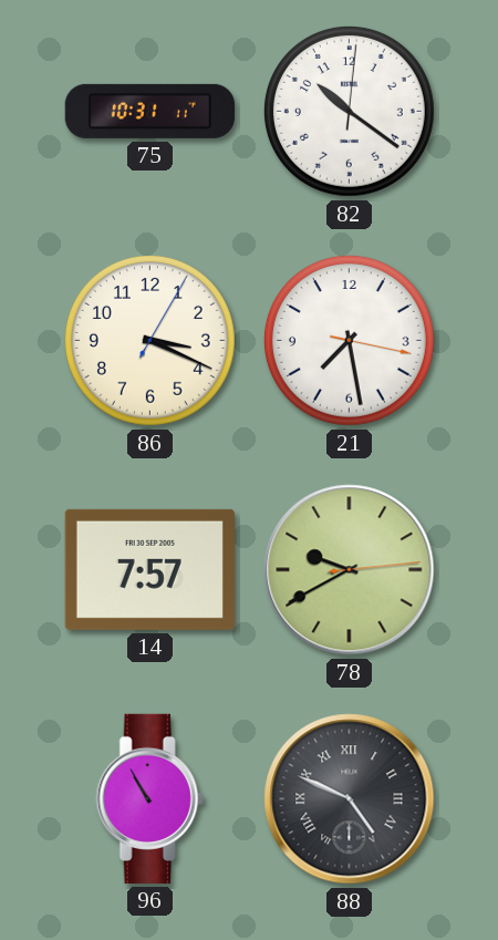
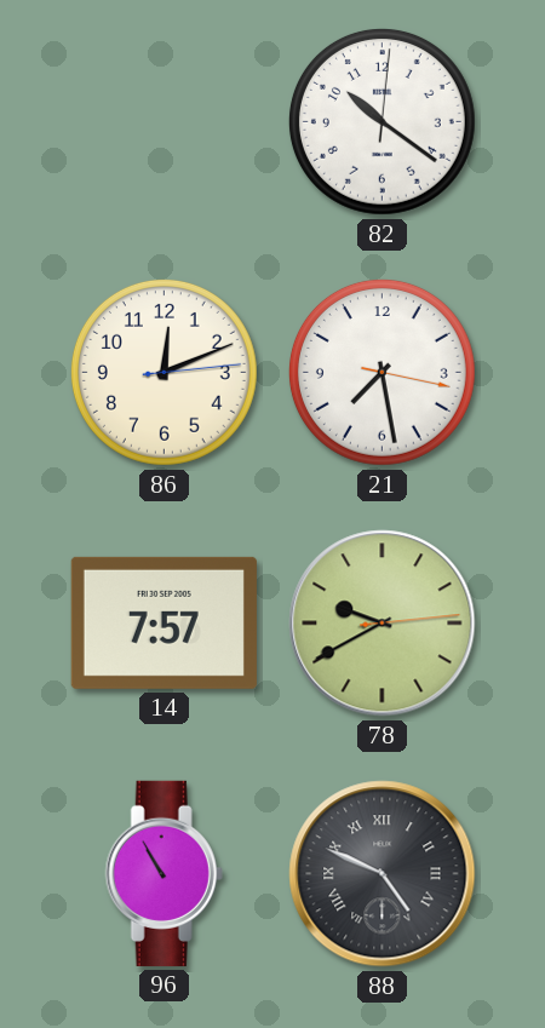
75: 10:31 -> none (149, 111)
86: 3:19 -> 12:11 (163, 372)
